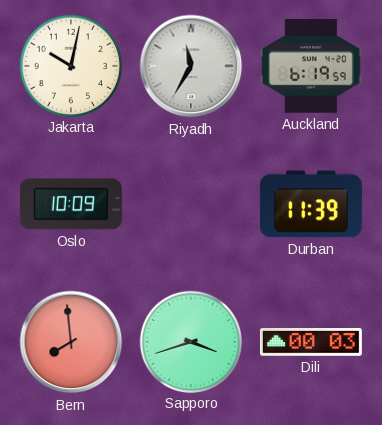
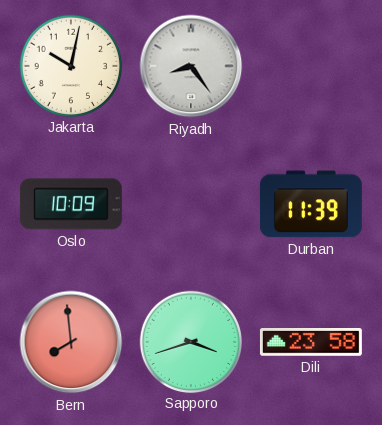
Riyadh: 11:35 -> 8:24 (191, 66)
Auckland: 6:19 -> none (311, 66)
Dili: 00:03 -> 23:58 (311, 342)
